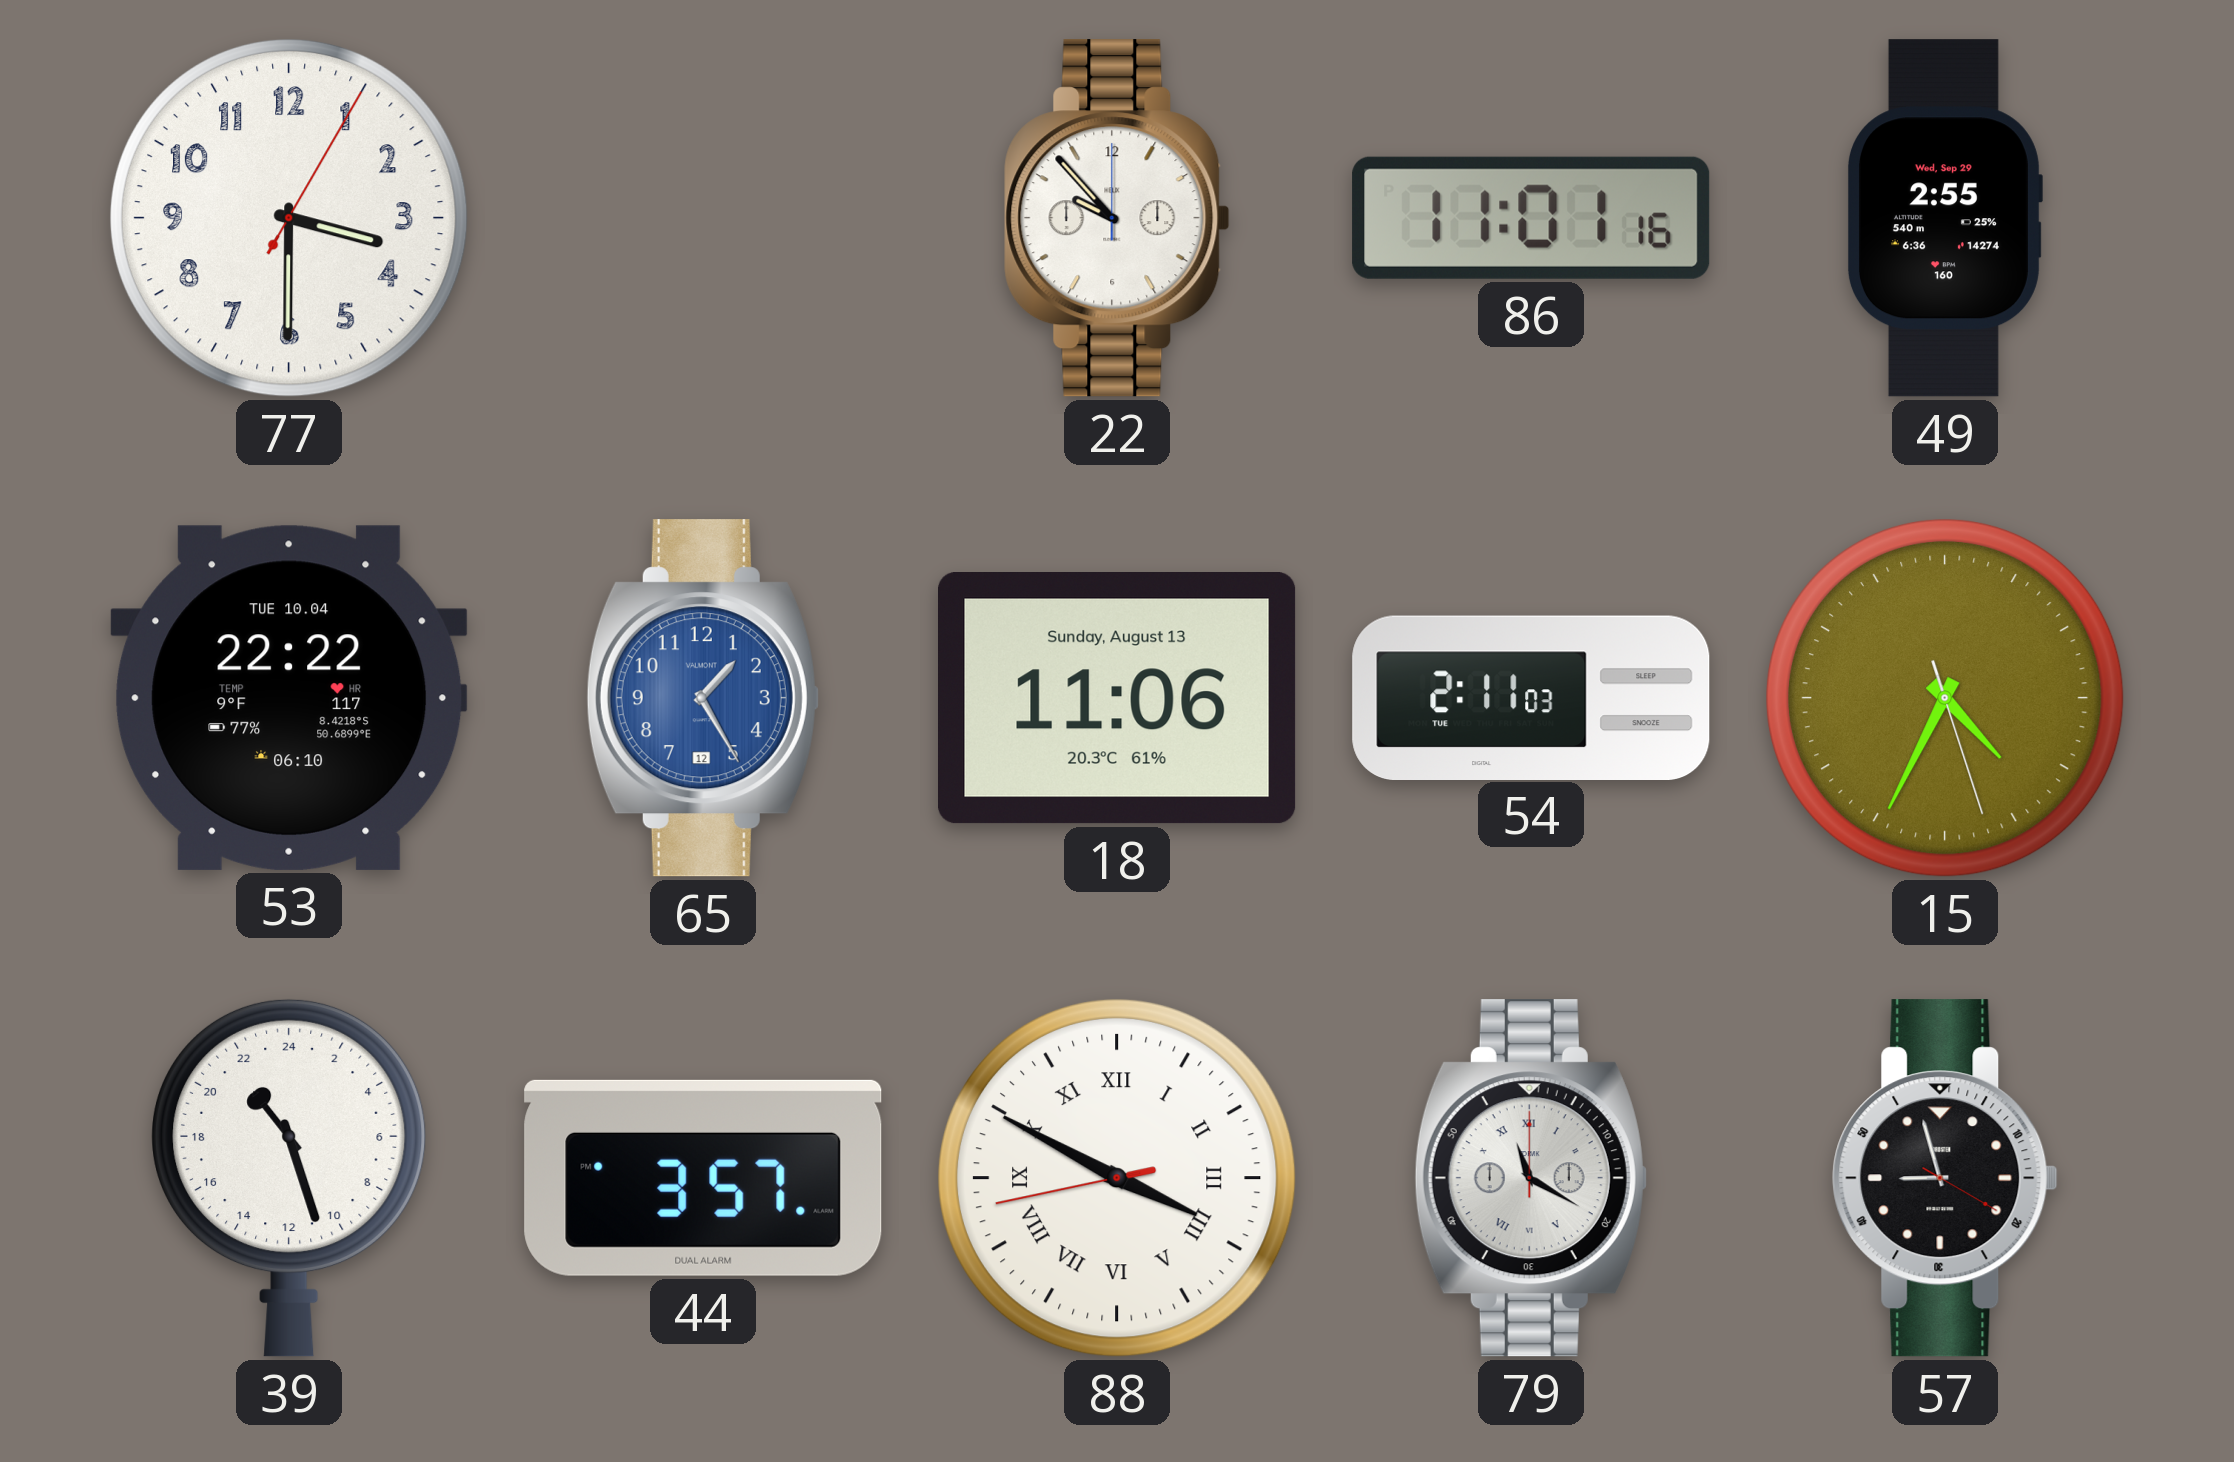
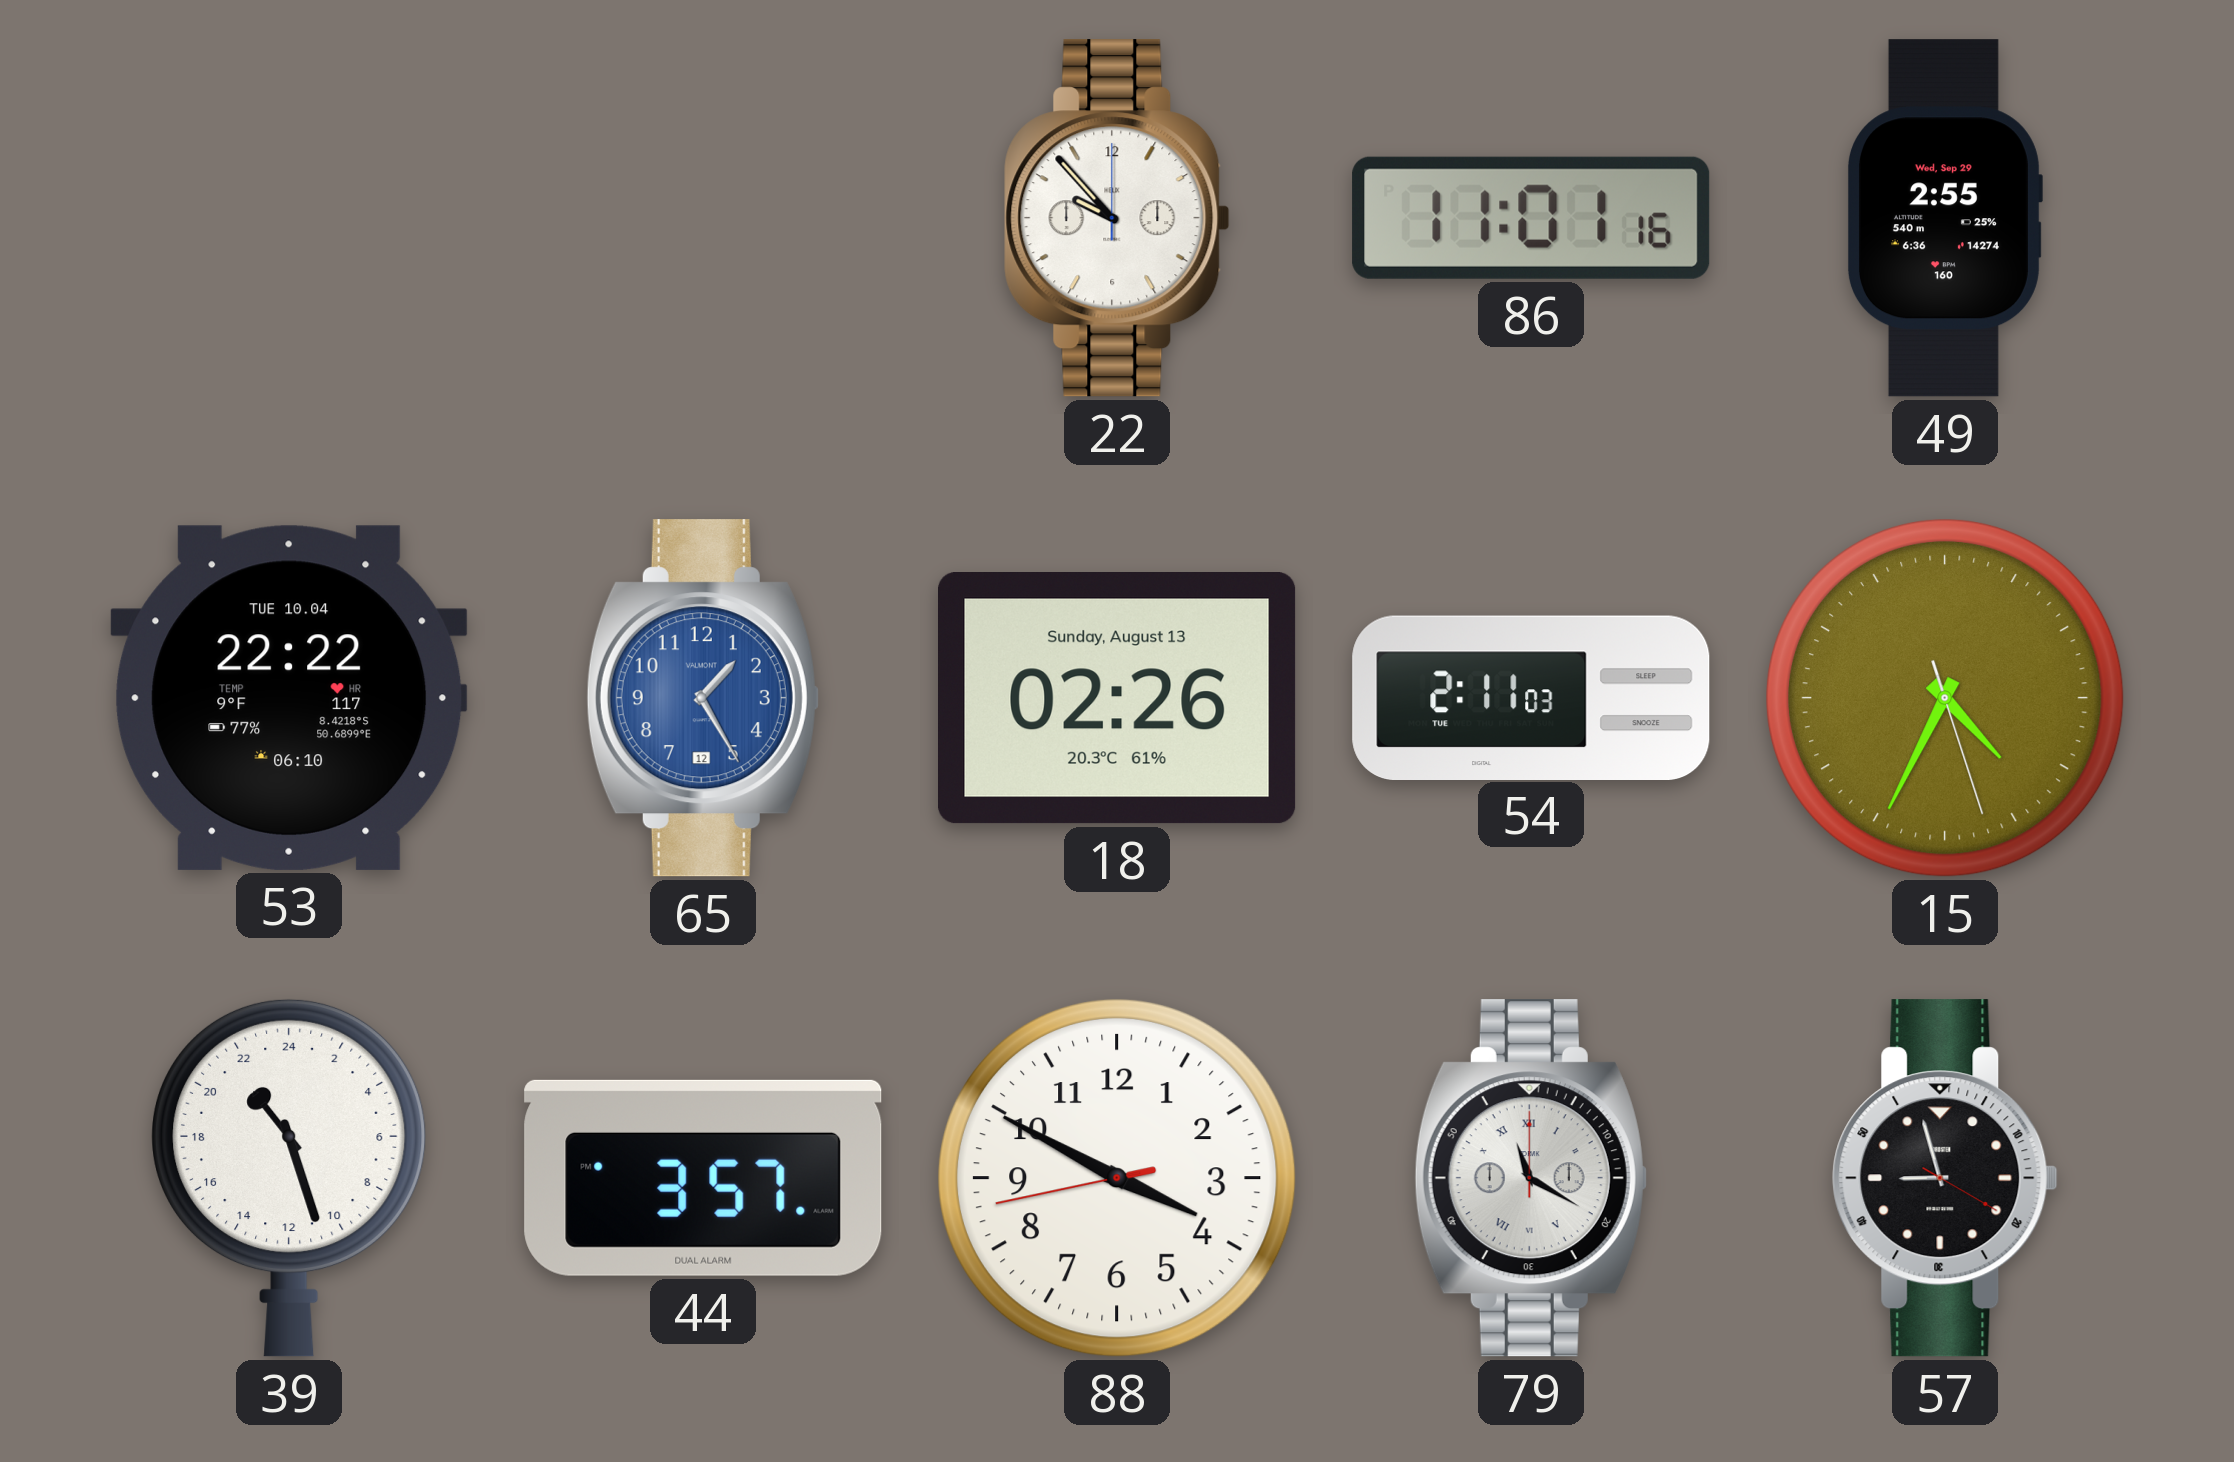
77: 3:30 -> none (289, 218)
18: 11:06 -> 02:26 (1118, 699)
88 numerals: Roman -> Arabic (1117, 1178)
